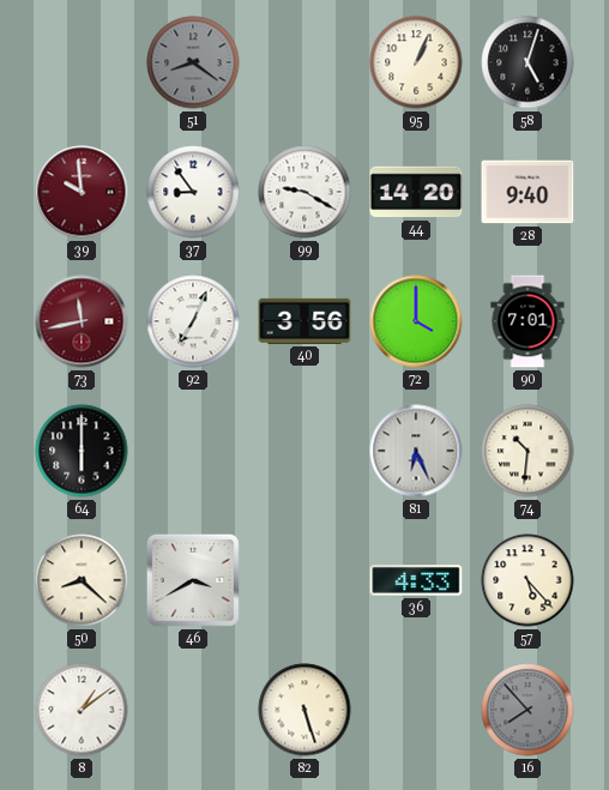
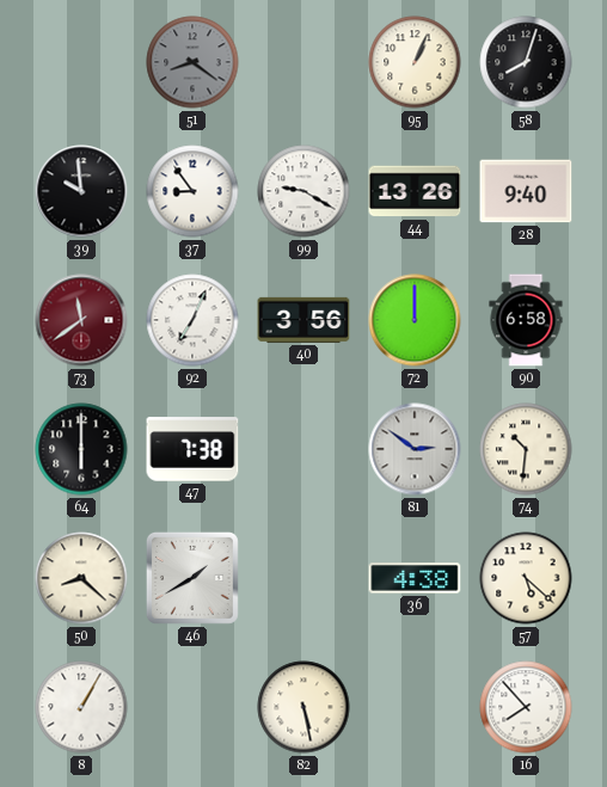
58: 5:03 -> 8:03 (526, 62)
39 dial: burgundy -> black (81, 191)
44: 14:20 -> 13:26 (415, 191)
73: 11:43 -> 11:39 (81, 320)
72: 4:00 -> 12:00 (415, 320)
90: 7:01 -> 6:58 (526, 320)
47: none -> 7:38 (192, 449)
81: 6:26 -> 2:51 (415, 449)
46: 3:40 -> 1:40 (192, 578)
36: 4:33 -> 4:38 (415, 578)
57: 5:23 -> 5:22 (526, 578)
8: 1:09 -> 1:05 (81, 707)
82: 5:27 -> 5:28 (303, 707)
16 dial: grey -> white (526, 707)
